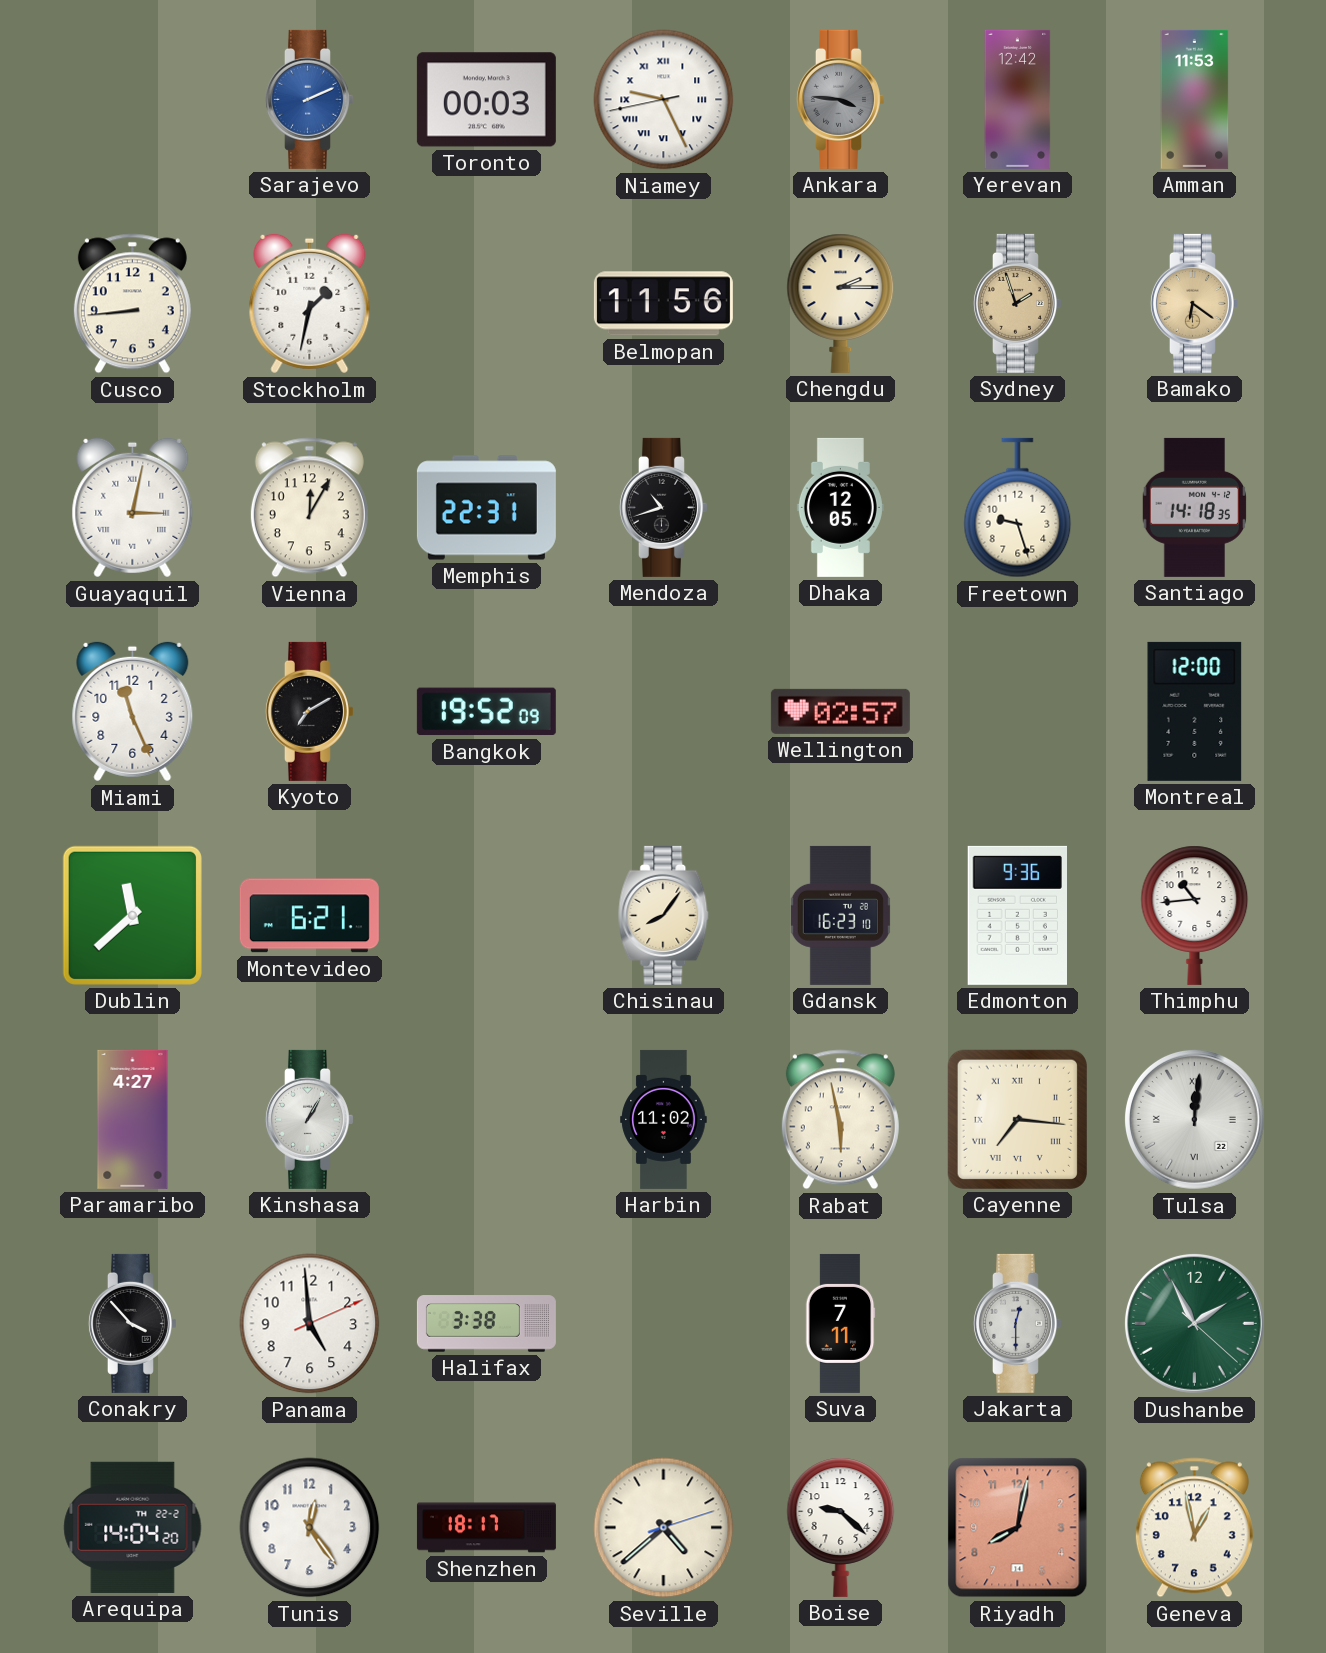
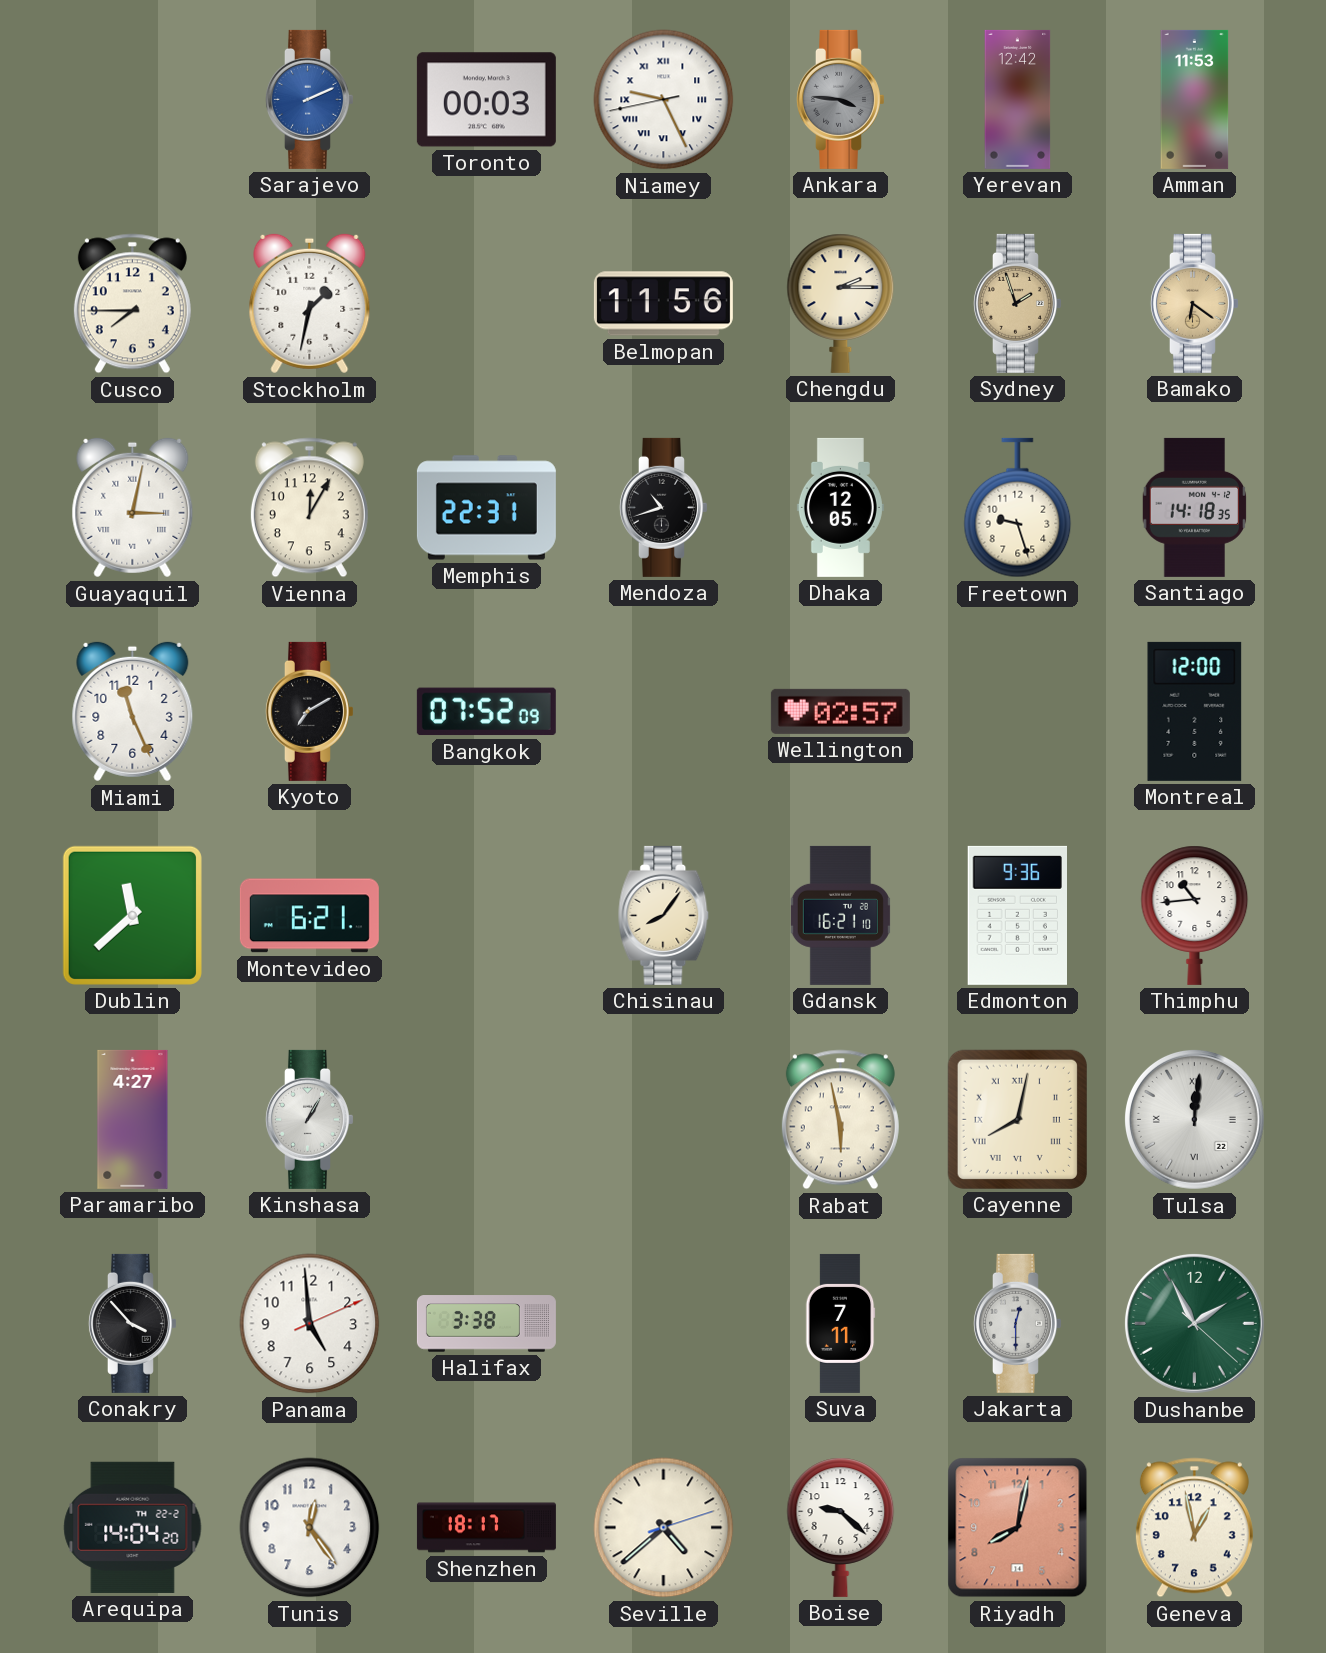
Cusco: 8:44 -> 7:45 (132, 304)
Bangkok: 19:52 -> 07:52 (486, 712)
Gdansk: 16:23 -> 16:21 (840, 915)
Harbin: 11:02 -> none (664, 1119)
Cayenne: 7:16 -> 8:02 (1017, 1119)
